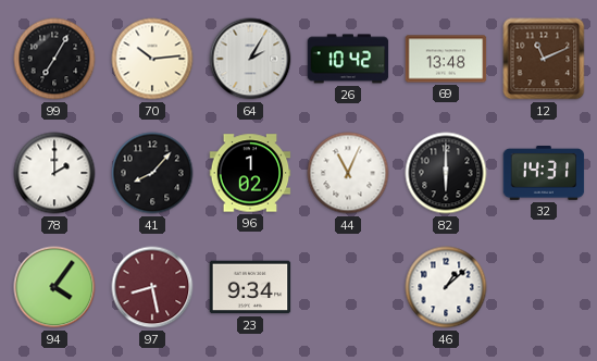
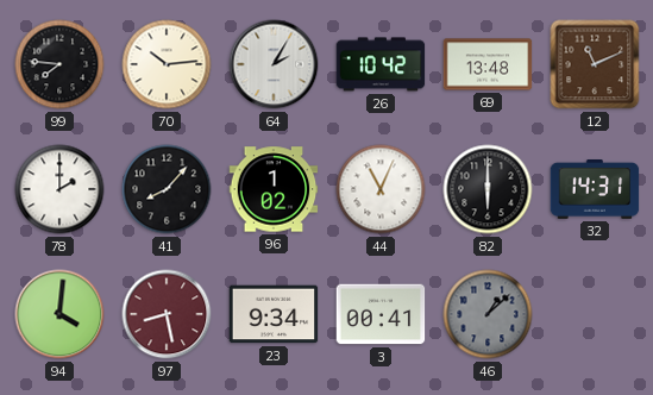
99: 7:05 -> 7:46 (59, 64)
94: 4:06 -> 4:01 (59, 314)
3: none -> 00:41 (381, 314)
46 dial: white -> grey (488, 314)
